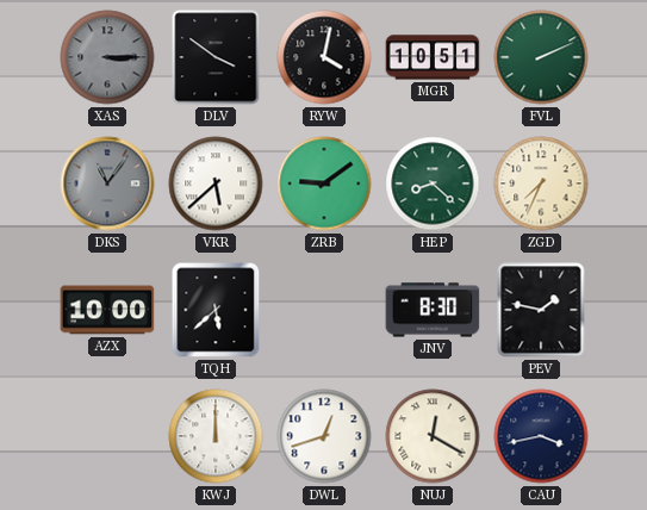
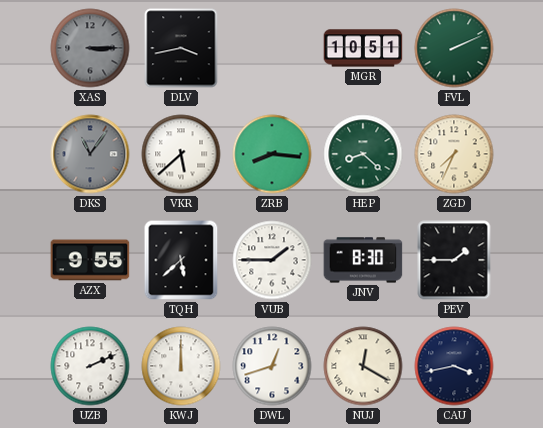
DLV: 3:51 -> 3:43 (181, 48)
RYW: 4:02 -> none (324, 57)
ZRB: 9:09 -> 8:16 (272, 154)
AZX: 10:00 -> 9:55 (90, 260)
VUB: none -> 1:45 (272, 260)
PEV: 1:47 -> 1:45 (454, 260)
UZB: none -> 2:11 (90, 366)
